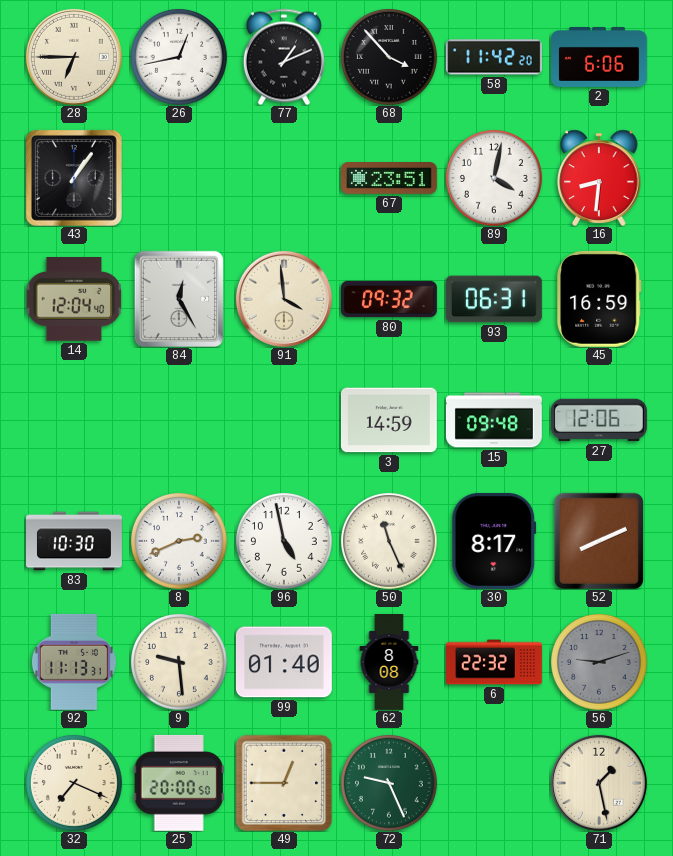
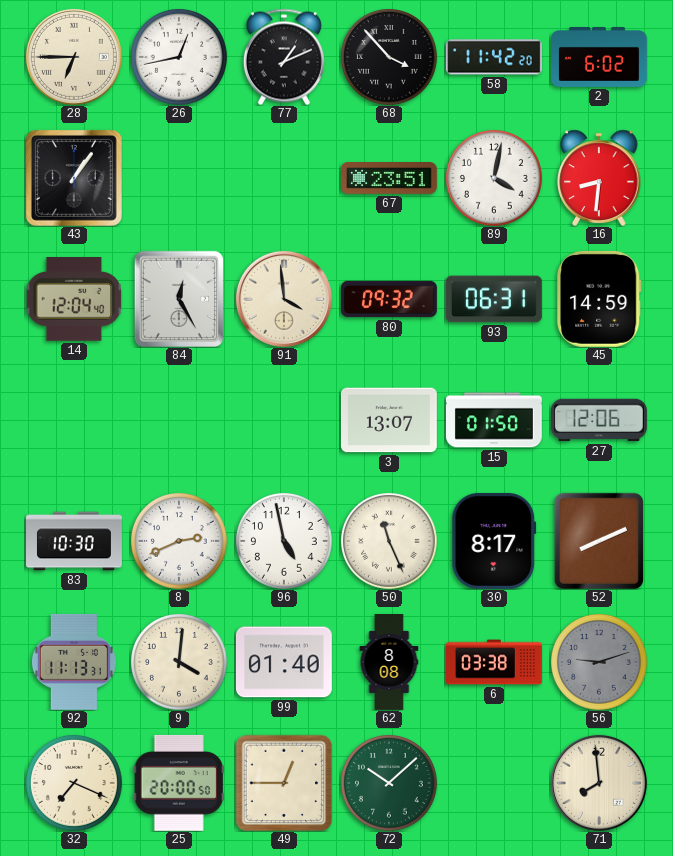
2: 6:06 -> 6:02 (600, 58)
45: 16:59 -> 14:59 (600, 299)
3: 14:59 -> 13:07 (389, 420)
15: 09:48 -> 01:50 (494, 420)
9: 9:29 -> 4:01 (179, 662)
6: 22:32 -> 03:38 (495, 662)
72: 9:26 -> 10:08 (389, 783)
71: 1:28 -> 7:59 (599, 783)
